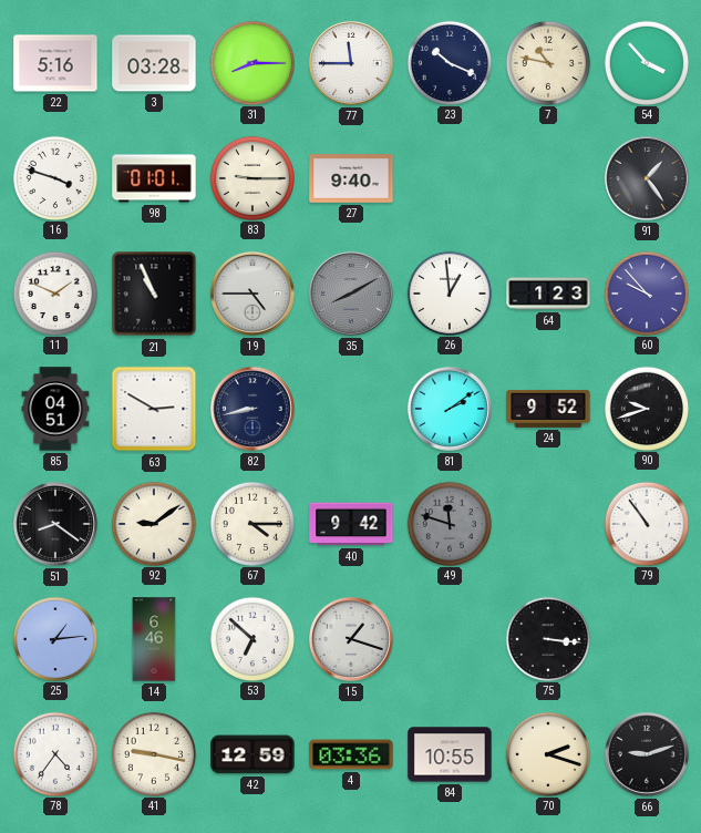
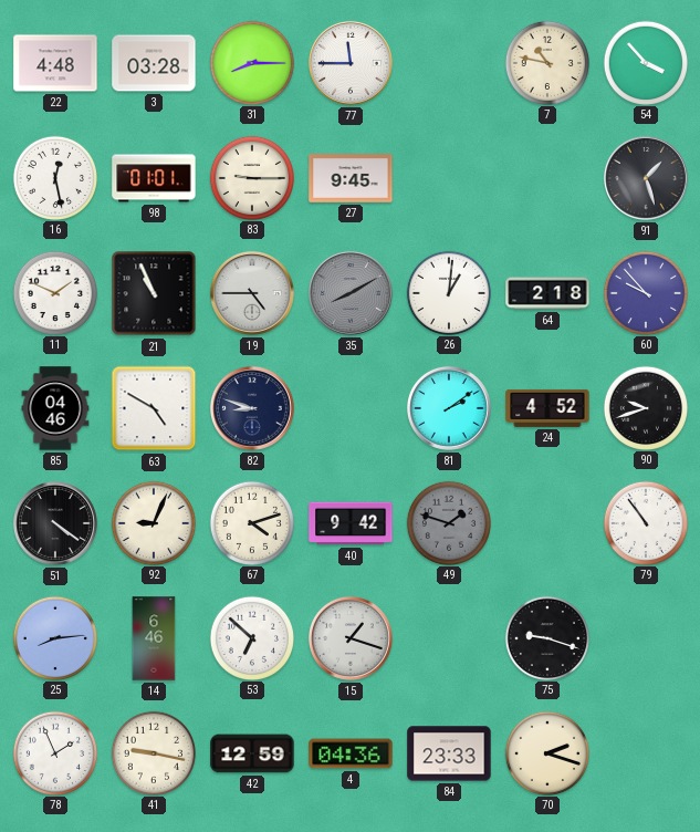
22: 5:16 -> 4:48 (55, 63)
23: 10:19 -> none (449, 62)
16: 3:48 -> 12:28 (54, 177)
27: 9:40 -> 9:45 (351, 179)
91: 1:24 -> 1:27 (646, 178)
26: 12:59 -> 1:01 (448, 292)
64: 1:23 -> 2:18 (547, 293)
85: 04:51 -> 04:46 (55, 408)
63: 2:50 -> 4:50 (154, 408)
82: 8:43 -> 8:48 (252, 408)
24: 9:52 -> 4:52 (547, 408)
51: 8:21 -> 4:21 (55, 523)
92: 9:09 -> 9:04 (153, 522)
67: 4:15 -> 4:12 (251, 522)
49: 11:48 -> 1:48 (448, 522)
25: 1:14 -> 8:14 (54, 637)
75: 3:16 -> 9:18 (546, 637)
78: 4:36 -> 1:56 (54, 752)
4: 03:36 -> 04:36 (351, 753)
84: 10:55 -> 23:33 (449, 753)
66: 9:12 -> none (647, 754)
